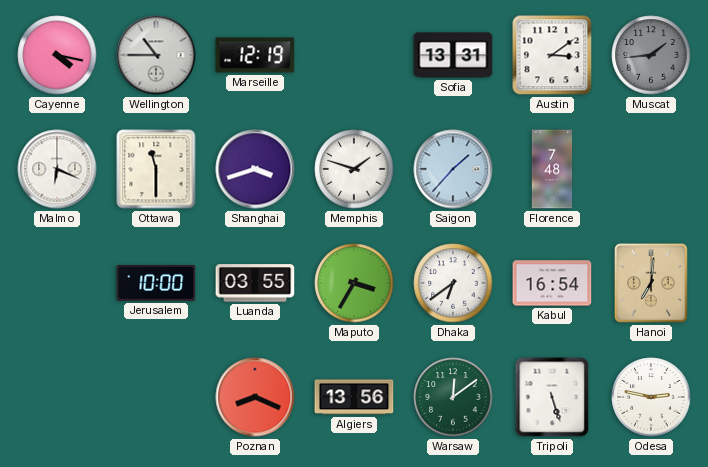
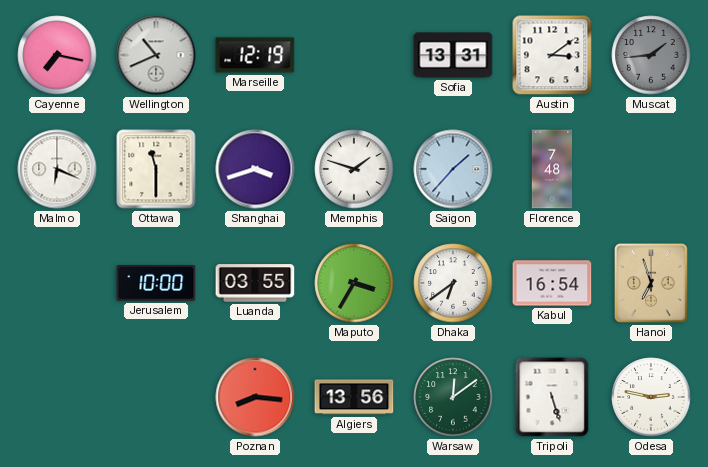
Cayenne: 4:17 -> 7:17 (57, 55)
Wellington: 10:45 -> 10:41 (156, 55)
Hanoi: 7:01 -> 6:57 (651, 283)
Poznan: 8:19 -> 8:16 (255, 397)
